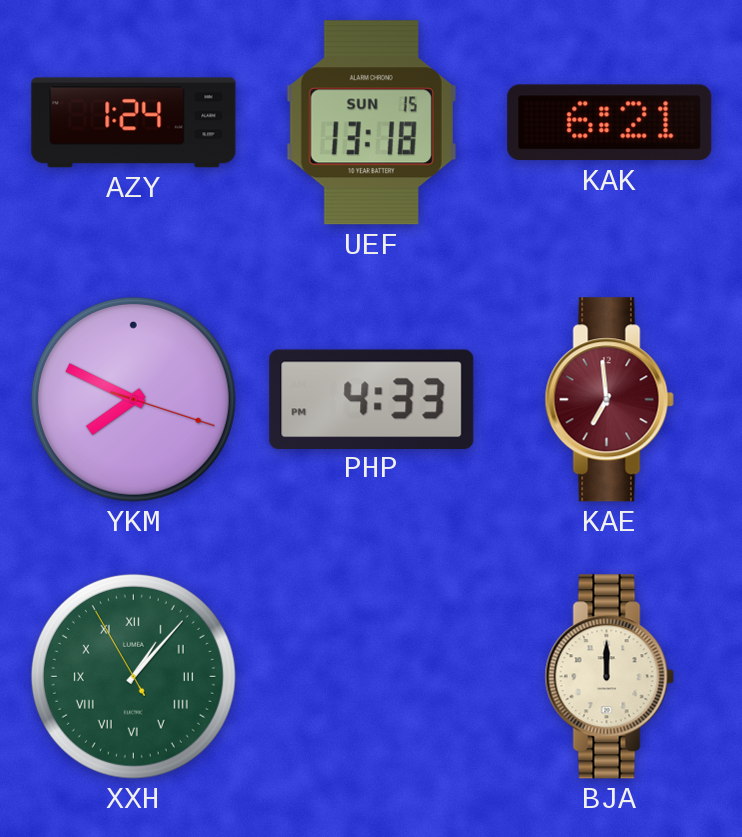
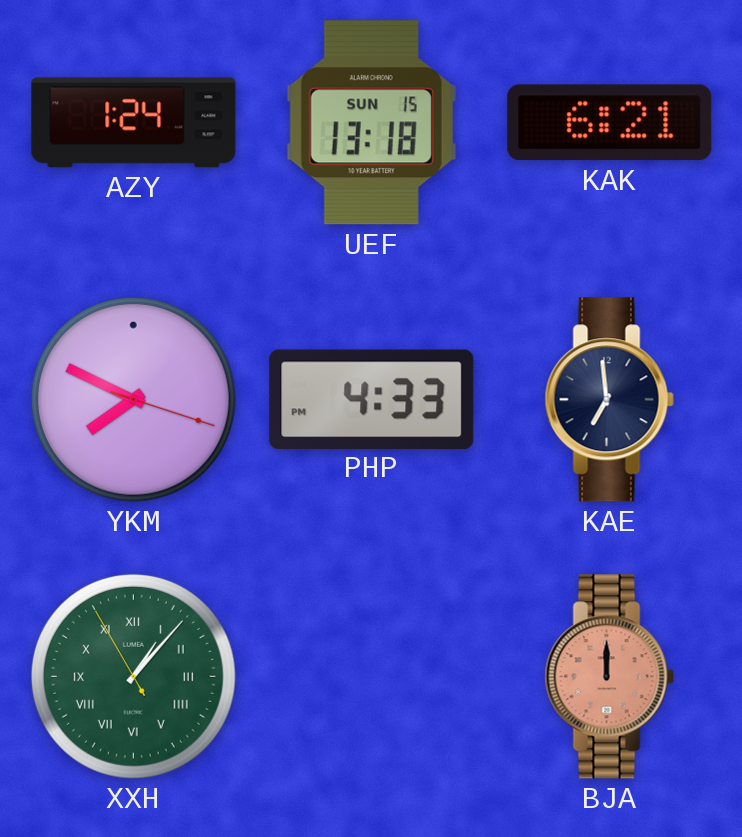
KAE dial: burgundy -> navy (609, 400)
BJA dial: cream -> salmon (609, 677)
